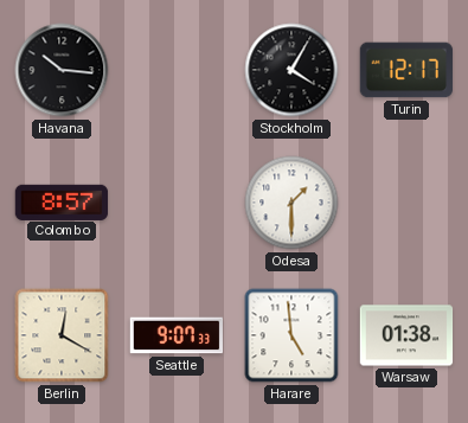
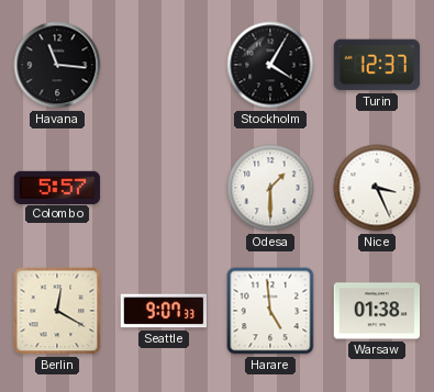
Havana: 10:16 -> 11:16 (57, 65)
Turin: 12:17 -> 12:37 (377, 65)
Colombo: 8:57 -> 5:57 (57, 187)
Nice: none -> 3:26 (377, 188)
